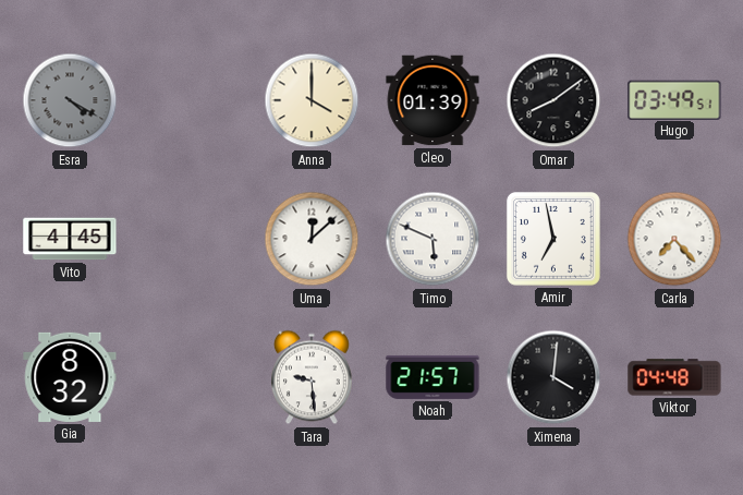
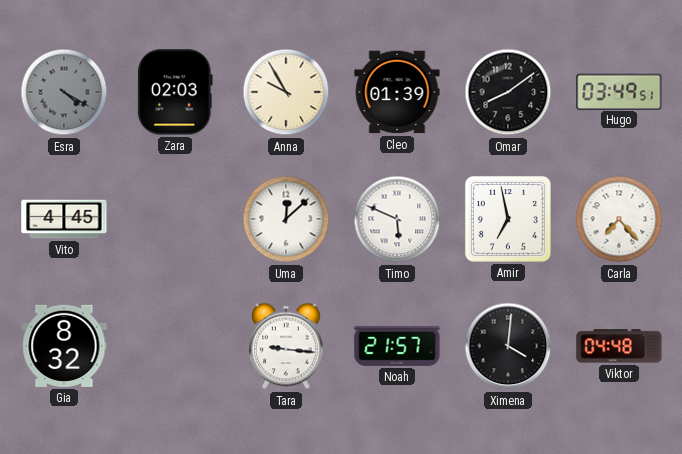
Zara: none -> 02:03 (175, 92)
Anna: 4:00 -> 9:55 (286, 92)
Tara: 9:29 -> 9:16 (287, 346)
